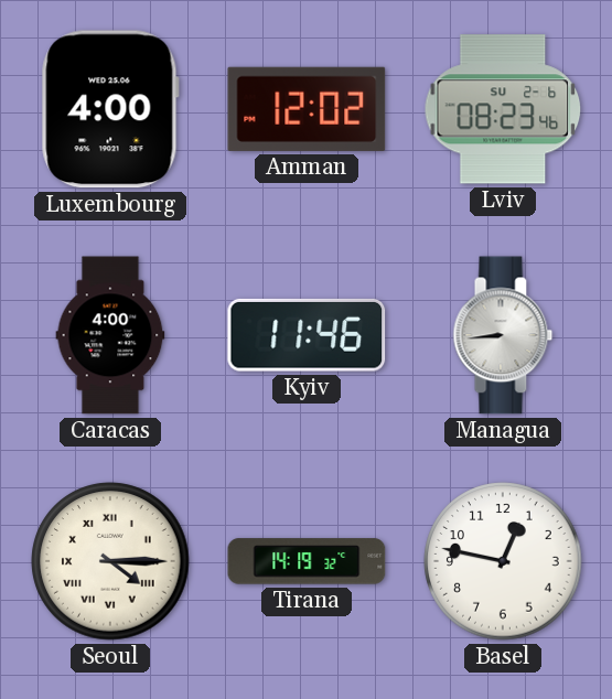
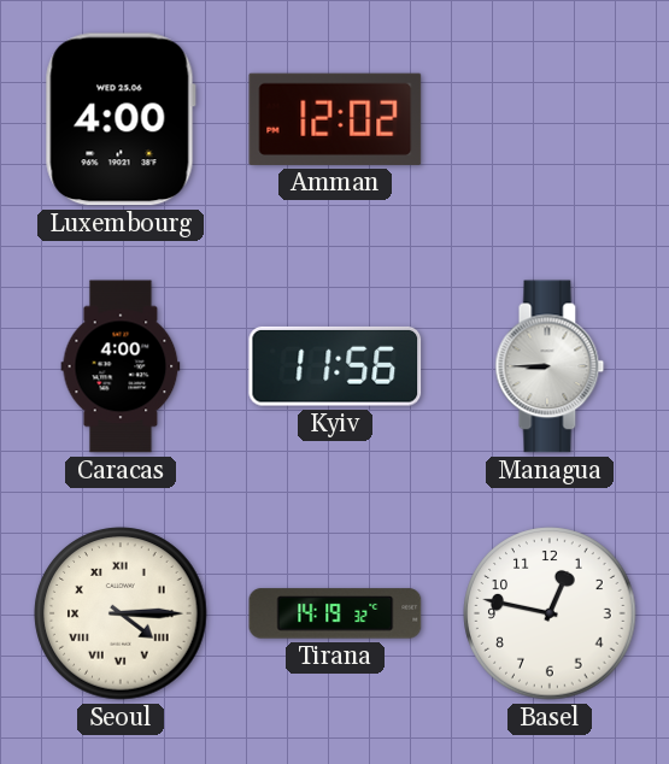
Lviv: 08:23 -> none (503, 109)
Kyiv: 11:46 -> 11:56 (335, 366)
Managua: 8:44 -> 8:45 (550, 366)
